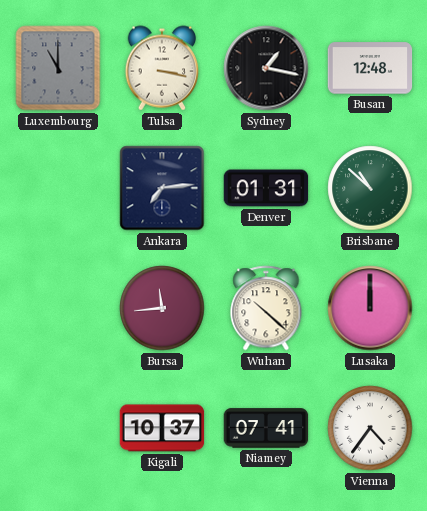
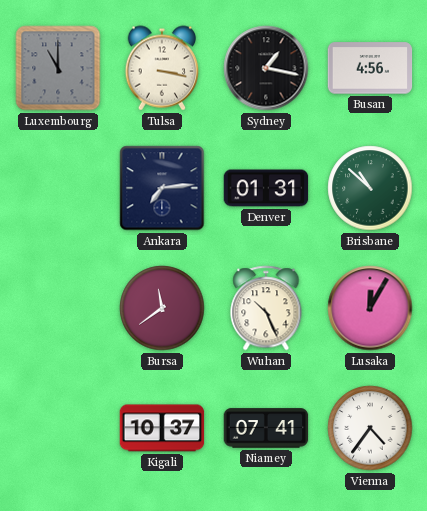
Busan: 12:48 -> 4:56 (370, 68)
Bursa: 11:44 -> 11:39 (162, 308)
Wuhan: 10:22 -> 10:26 (266, 308)
Lusaka: 12:00 -> 12:05 (370, 308)
